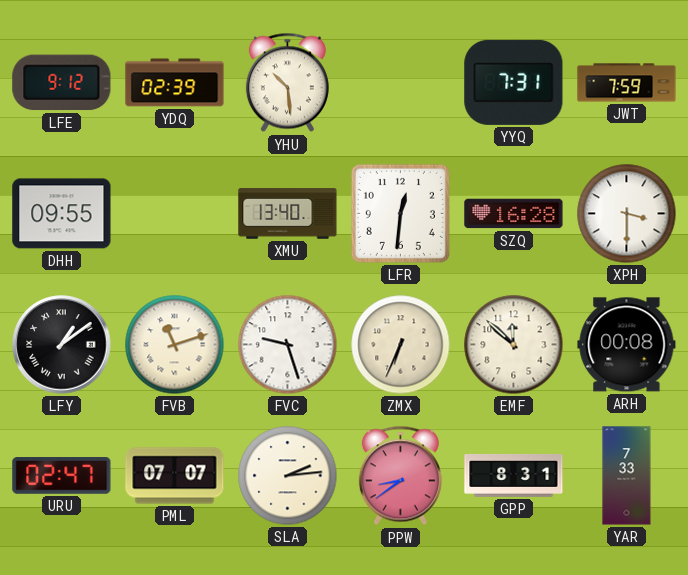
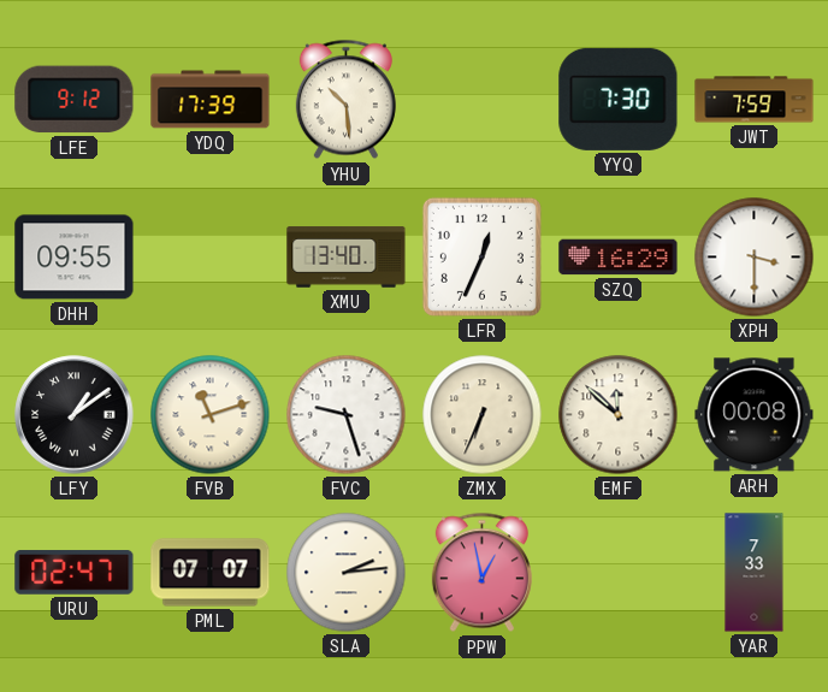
YDQ: 02:39 -> 17:39 (211, 100)
YYQ: 7:31 -> 7:30 (619, 99)
LFR: 12:31 -> 12:34 (481, 256)
SZQ: 16:28 -> 16:29 (619, 258)
PPW: 8:39 -> 12:58 (481, 573)
GPP: 8:31 -> none (514, 476)
